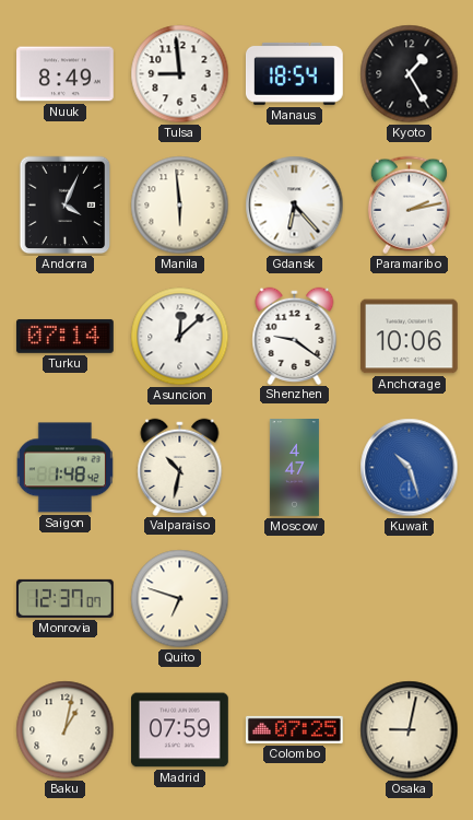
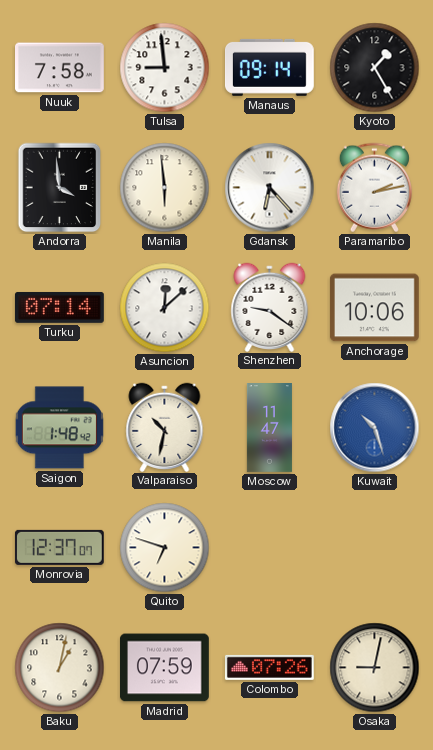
Nuuk: 8:49 -> 7:58 (60, 68)
Manaus: 18:54 -> 09:14 (269, 67)
Andorra: 4:04 -> 3:59 (60, 188)
Moscow: 4:47 -> 11:47 (269, 428)
Colombo: 07:25 -> 07:26 (270, 667)
